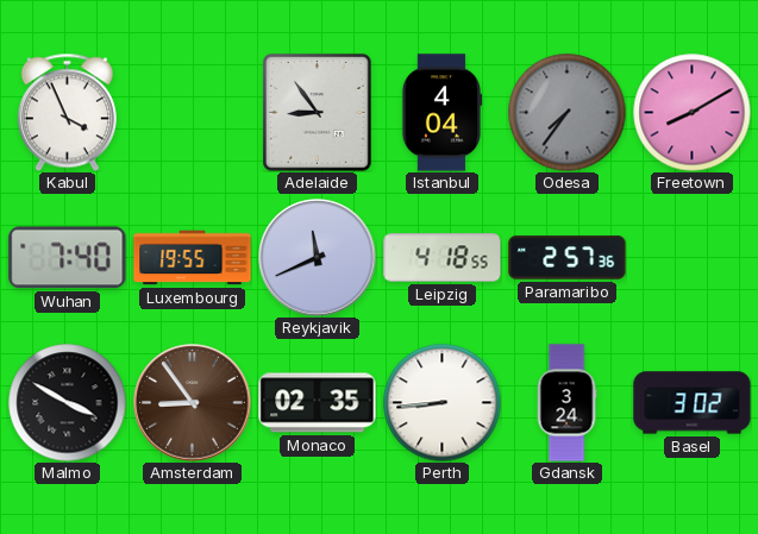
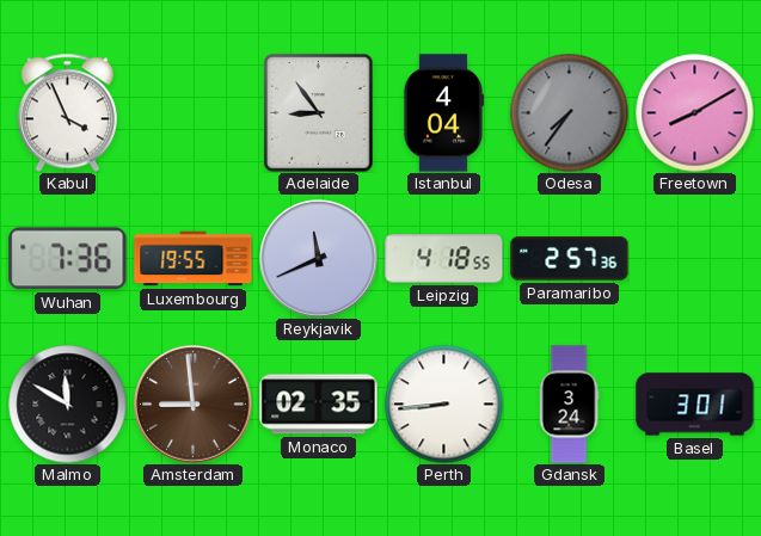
Wuhan: 7:40 -> 7:36 (68, 259)
Malmo: 3:50 -> 11:50 (68, 405)
Amsterdam: 8:54 -> 8:59 (194, 405)
Basel: 3:02 -> 3:01 (695, 405)
